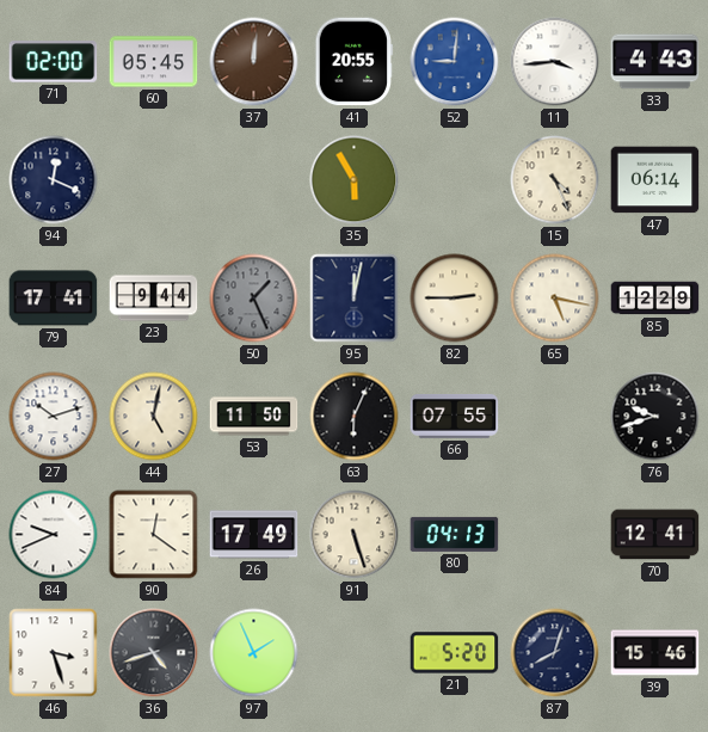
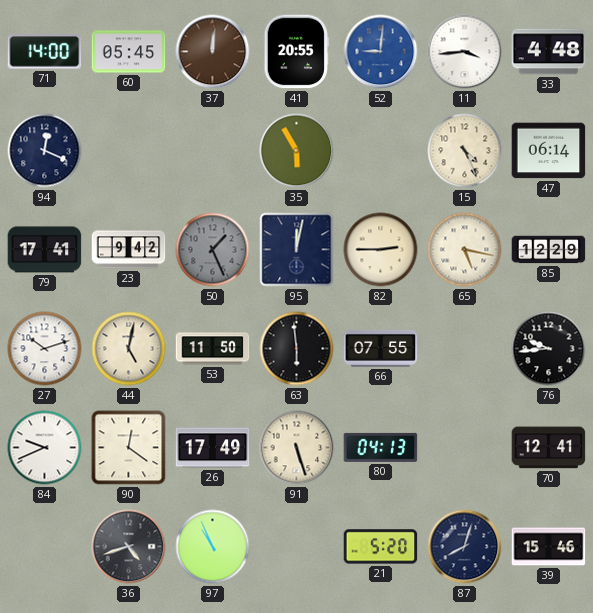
71: 02:00 -> 14:00 (45, 52)
33: 4:43 -> 4:48 (549, 52)
23: 9:44 -> 9:42 (129, 250)
63: 6:04 -> 5:59 (297, 349)
76: 9:42 -> 9:44 (549, 349)
46: 3:27 -> none (54, 653)
97: 1:56 -> 10:56 (213, 547)
